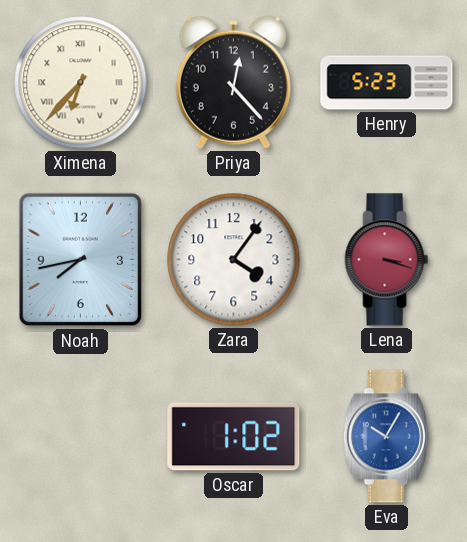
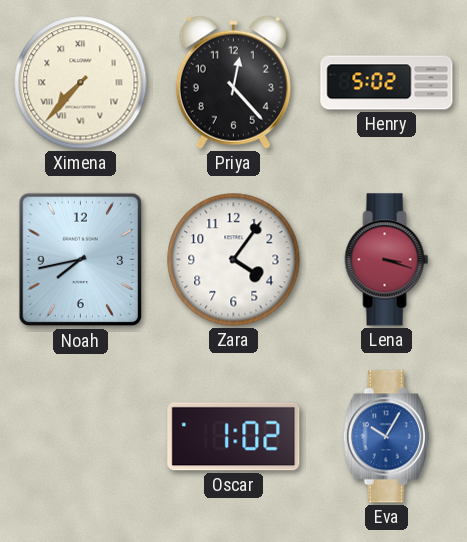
Ximena: 6:37 -> 7:37 (81, 83)
Henry: 5:23 -> 5:02 (387, 83)
